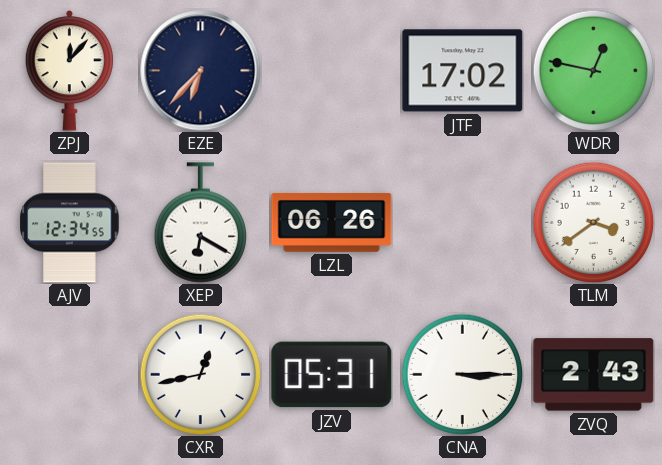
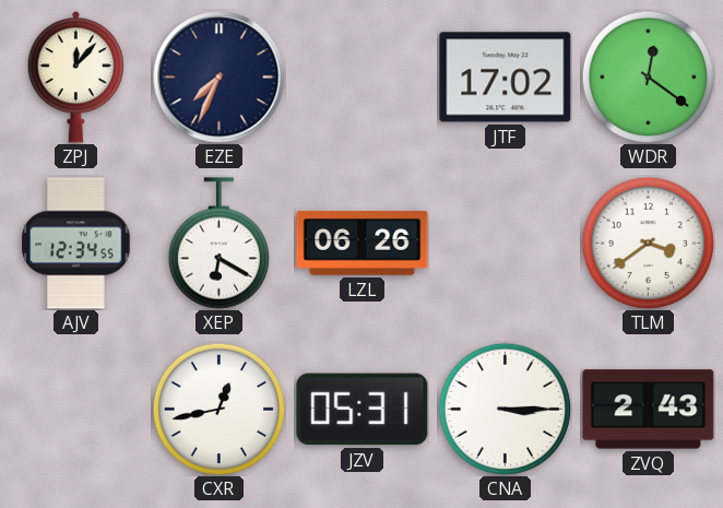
EZE: 6:37 -> 7:34 (220, 78)
WDR: 12:47 -> 12:21 (648, 76)
